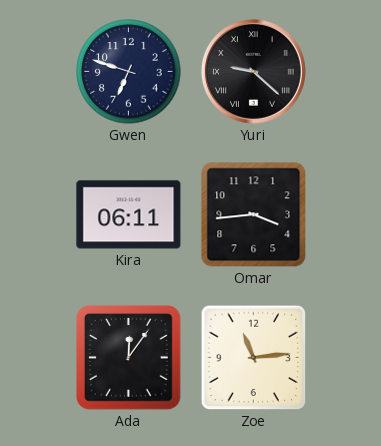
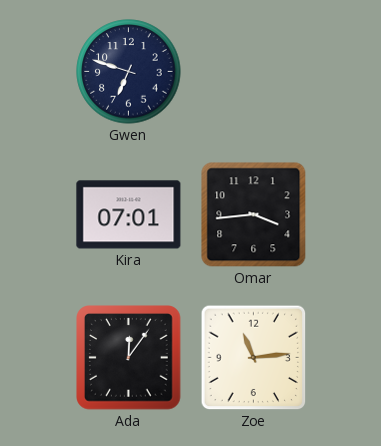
Yuri: 9:22 -> none (253, 71)
Kira: 06:11 -> 07:01 (129, 215)
